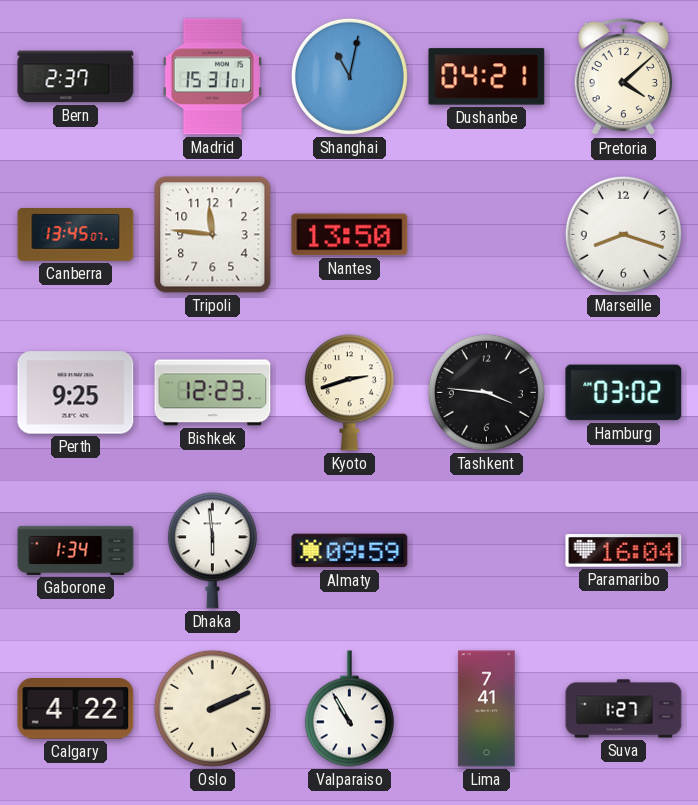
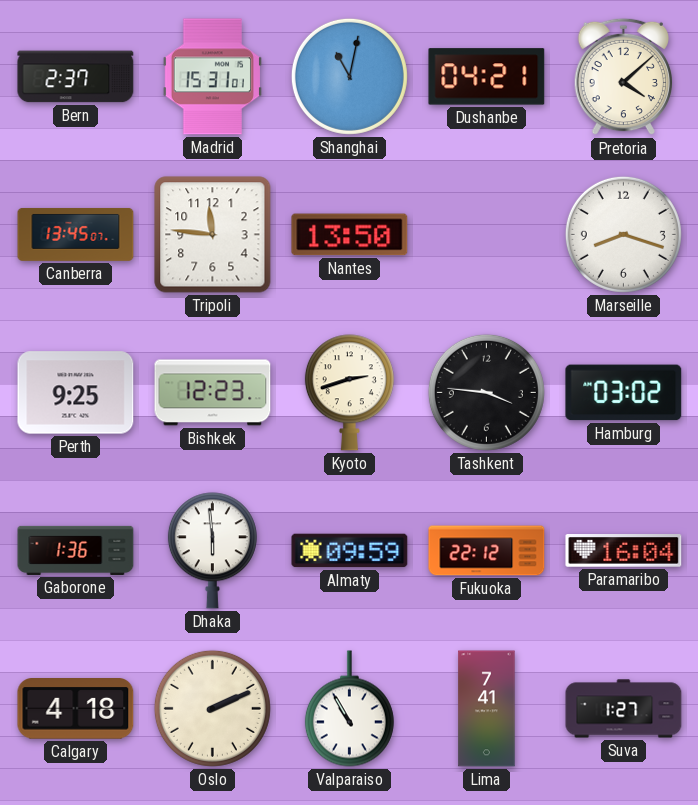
Gaborone: 1:34 -> 1:36 (76, 550)
Fukuoka: none -> 22:12 (487, 551)
Calgary: 4:22 -> 4:18 (76, 709)
